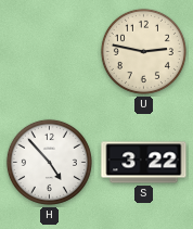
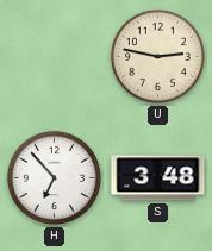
H: 4:53 -> 6:53 (54, 177)
S: 3:22 -> 3:48 (158, 178)
